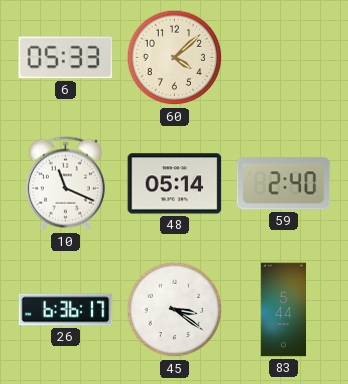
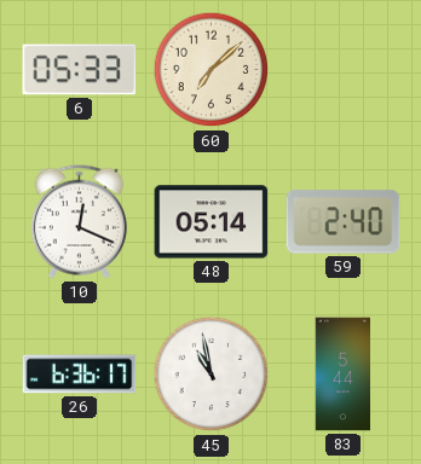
60: 4:08 -> 7:08 (212, 70)
10: 11:19 -> 12:19 (79, 222)
45: 3:21 -> 10:58 (212, 375)
